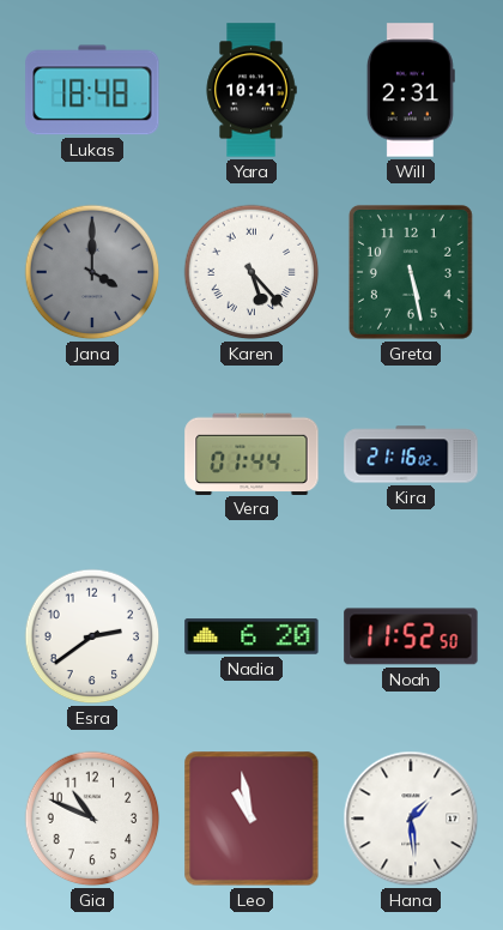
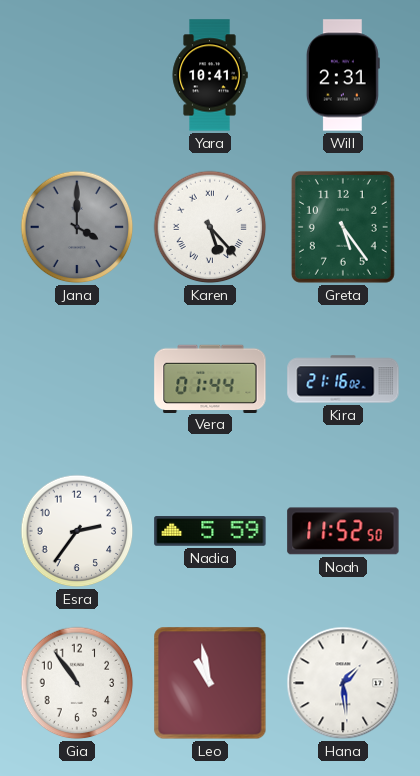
Lukas: 18:48 -> none (92, 90)
Greta: 5:28 -> 5:24 (343, 227)
Esra: 2:39 -> 2:36 (77, 531)
Nadia: 6:20 -> 5:59 (210, 531)
Gia: 10:49 -> 10:54 (77, 683)
